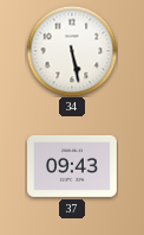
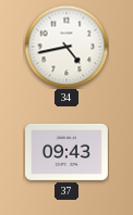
34: 5:28 -> 4:43 (66, 47)
